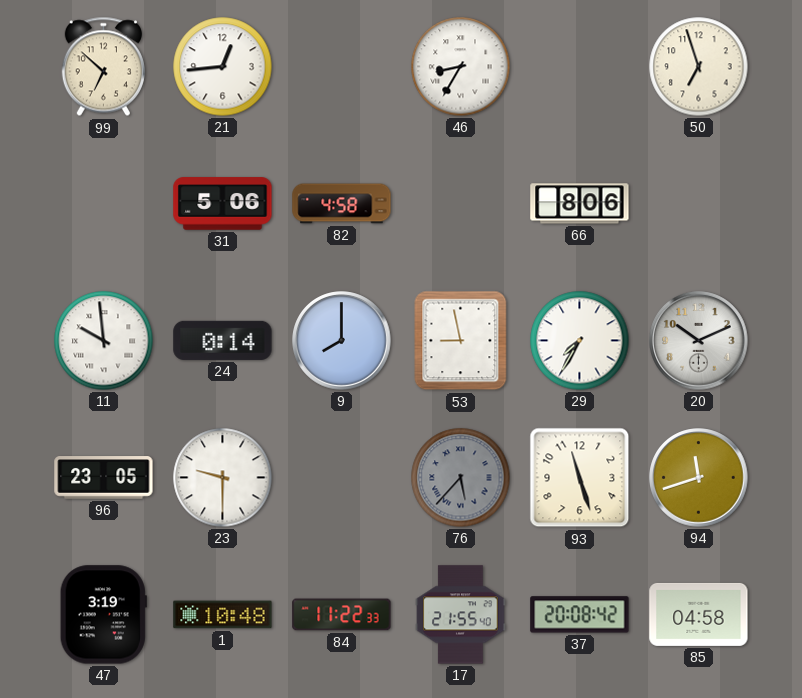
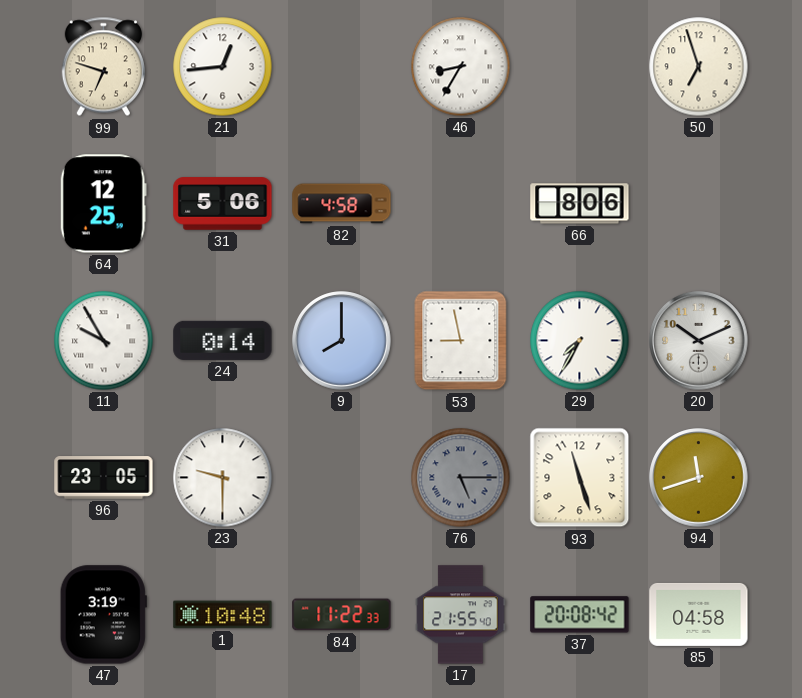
99: 6:52 -> 6:48 (103, 67)
64: none -> 12:25 (103, 204)
11: 9:59 -> 9:55 (104, 341)
76: 5:37 -> 5:15 (461, 478)
